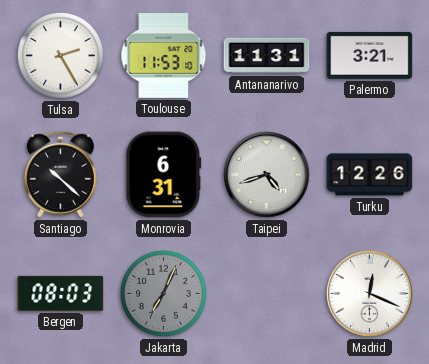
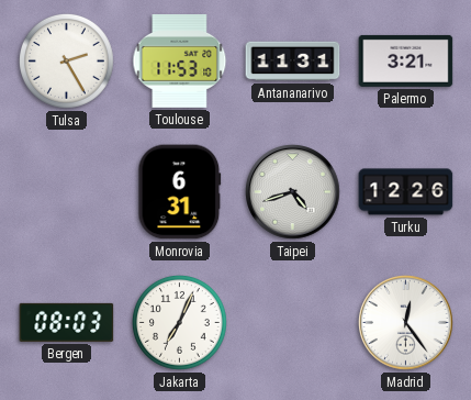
Santiago: 10:22 -> none (60, 174)
Jakarta dial: grey -> white (180, 323)
Madrid: 12:19 -> 12:24 (406, 323)
